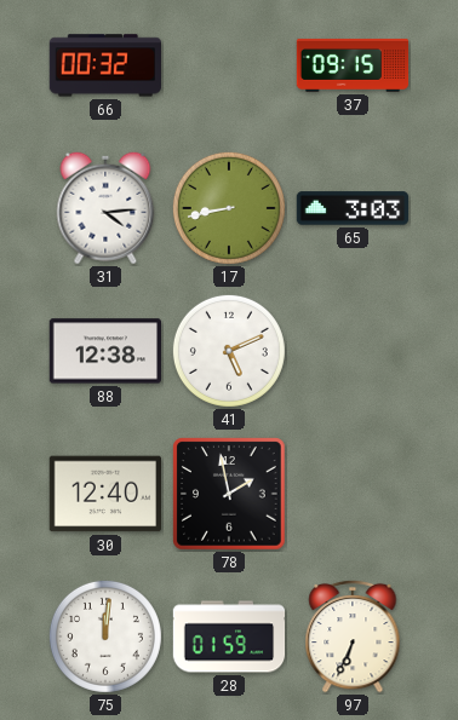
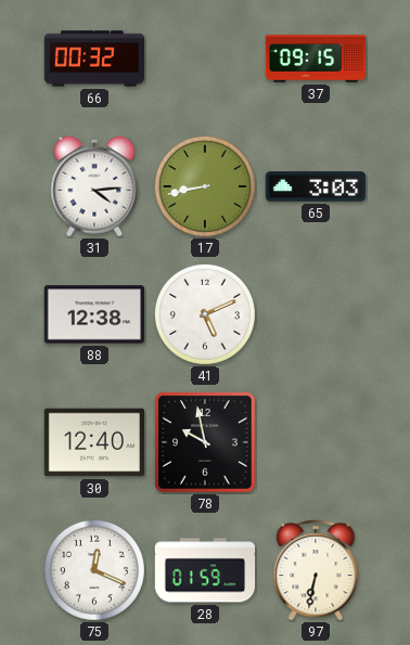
78: 1:58 -> 9:58 (205, 442)
75: 12:01 -> 12:19 (94, 570)
97: 6:34 -> 6:32 (316, 570)
